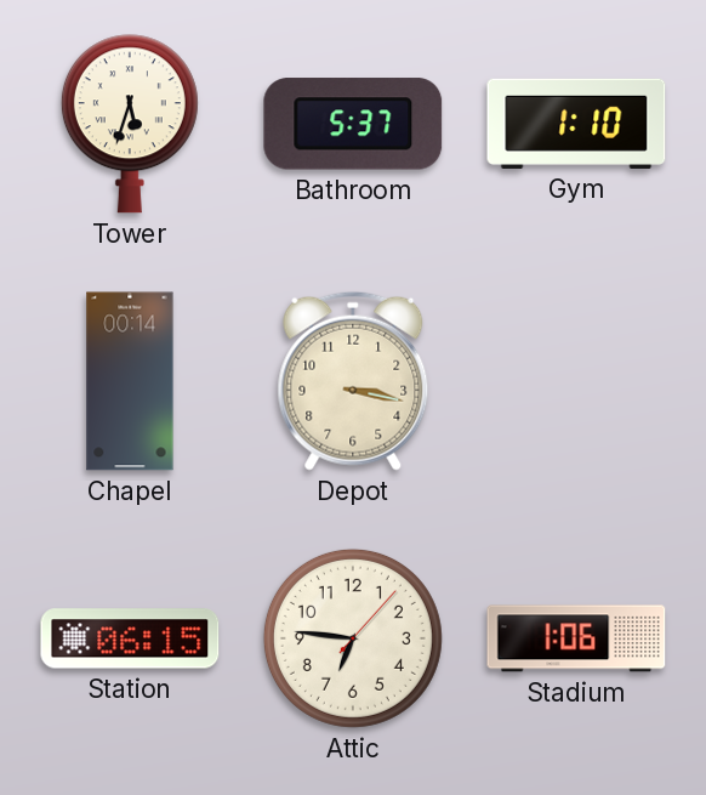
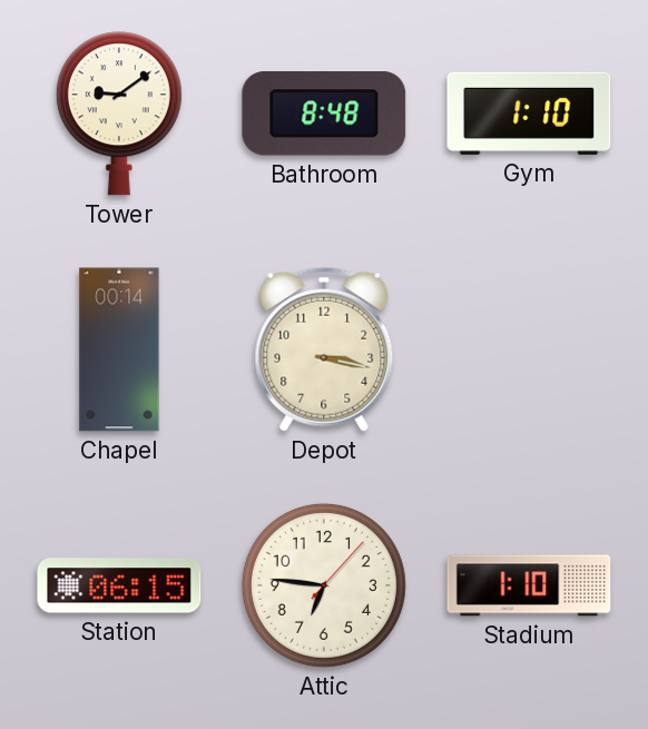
Tower: 5:33 -> 9:09 (119, 114)
Bathroom: 5:37 -> 8:48 (324, 115)
Stadium: 1:06 -> 1:10 (529, 585)
